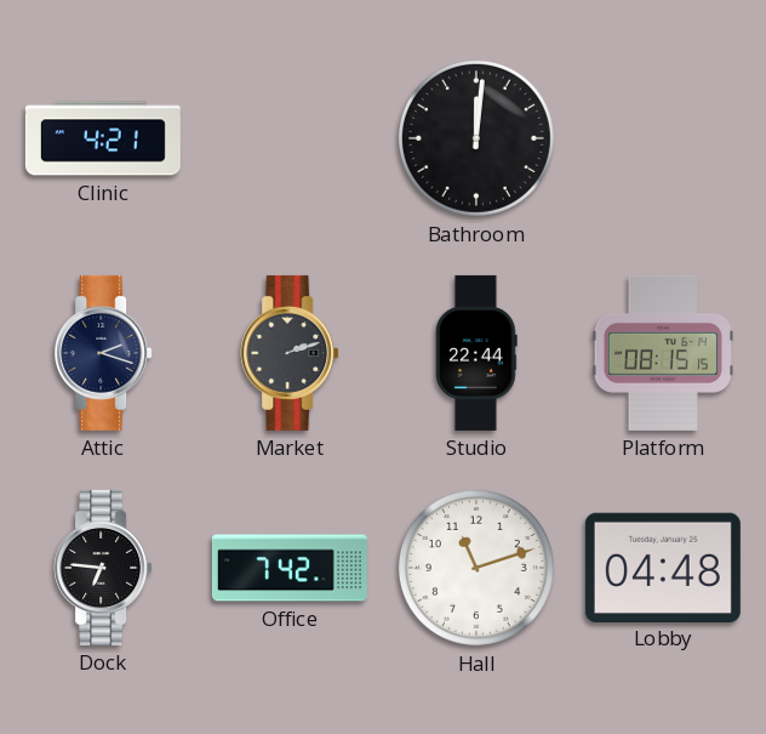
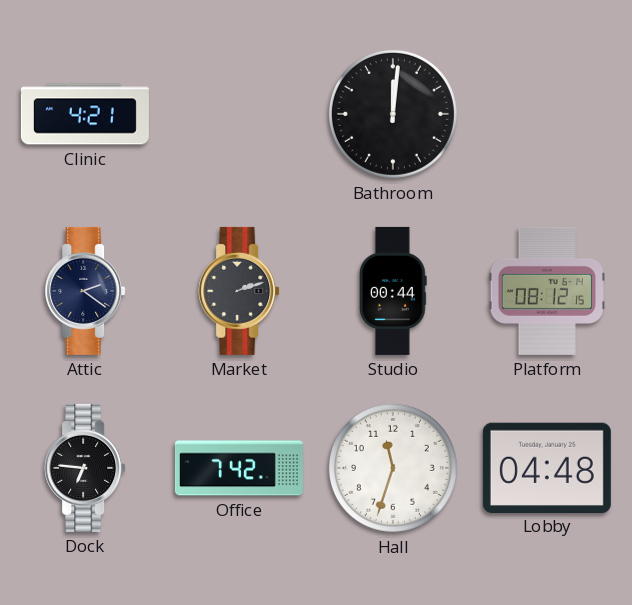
Attic: 2:18 -> 2:21 (85, 291)
Studio: 22:44 -> 00:44 (393, 291)
Platform: 08:15 -> 08:12 (547, 291)
Hall: 11:12 -> 11:33 (393, 468)
